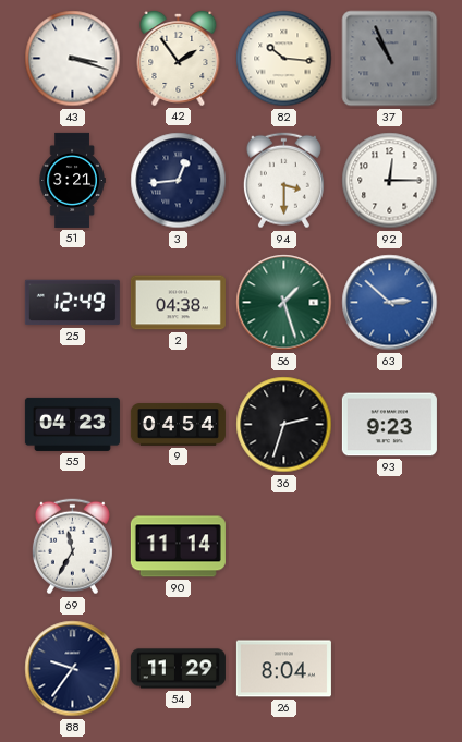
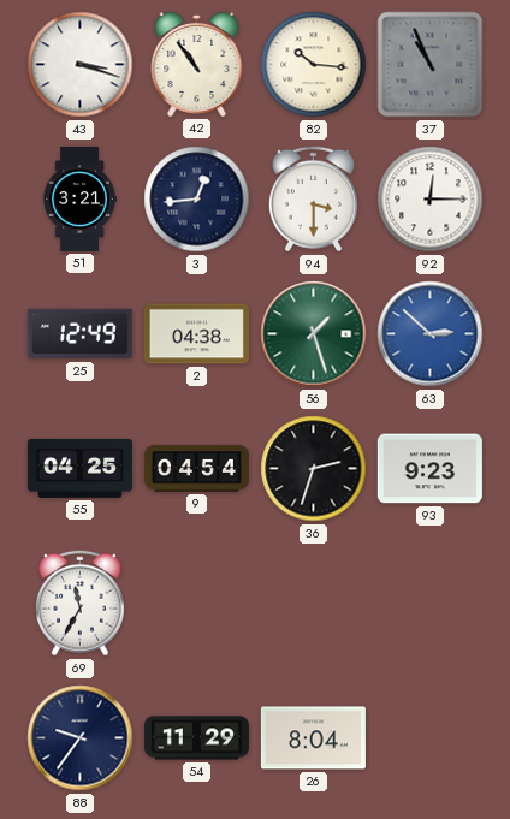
42: 1:54 -> 10:54 (197, 64)
55: 04:23 -> 04:25 (79, 468)
90: 11:14 -> none (178, 547)
